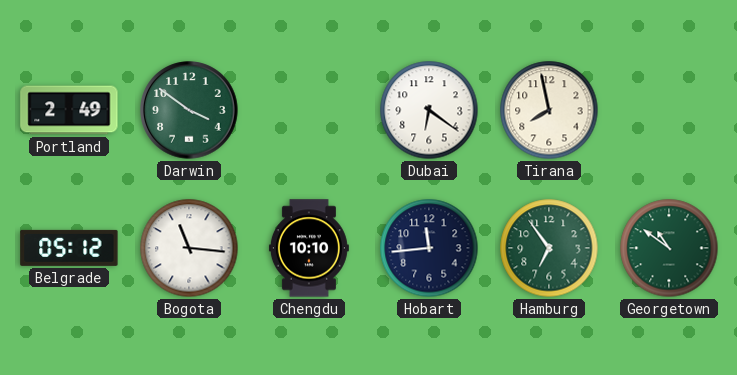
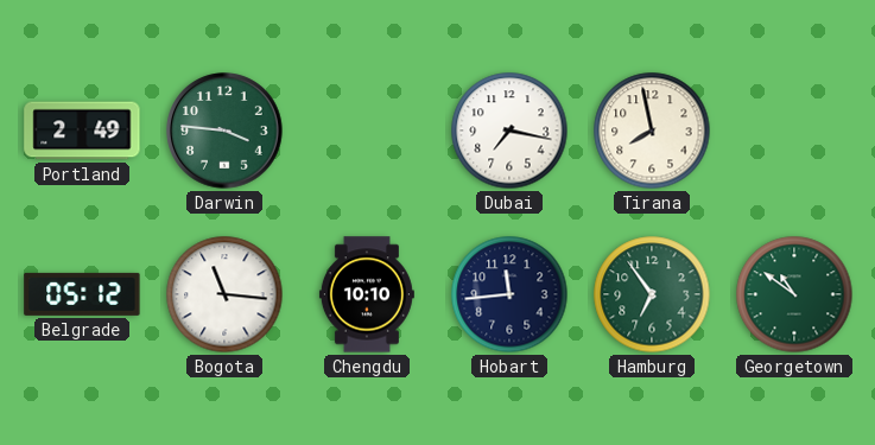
Darwin: 3:51 -> 3:46 (224, 131)
Dubai: 6:21 -> 7:17 (509, 131)
